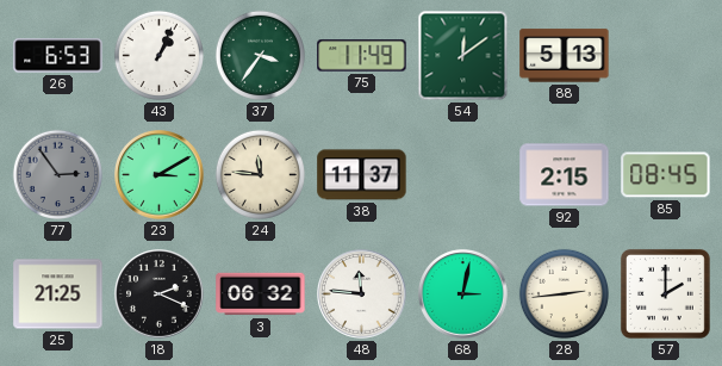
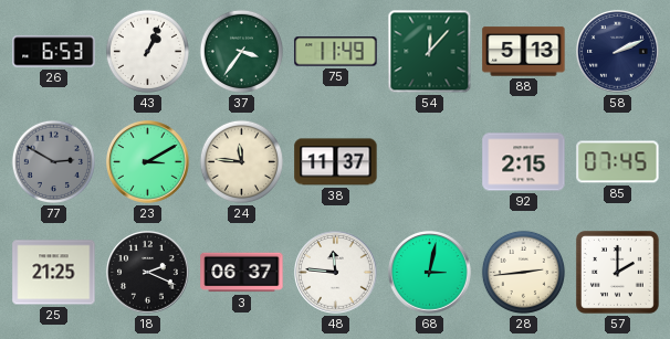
54: 12:09 -> 12:07 (430, 52)
58: none -> 2:11 (618, 52)
77: 2:54 -> 2:50 (53, 161)
85: 08:45 -> 07:45 (618, 162)
3: 06:32 -> 06:37 (242, 273)
